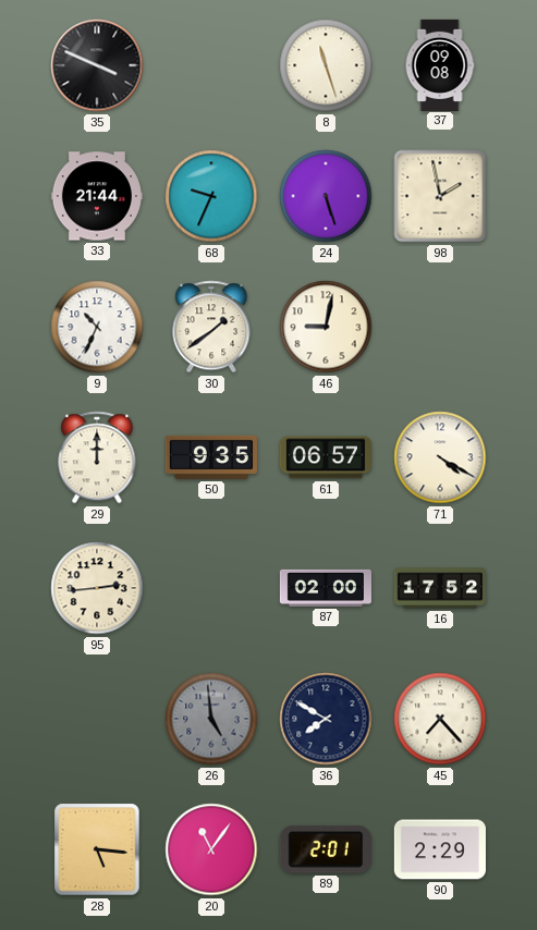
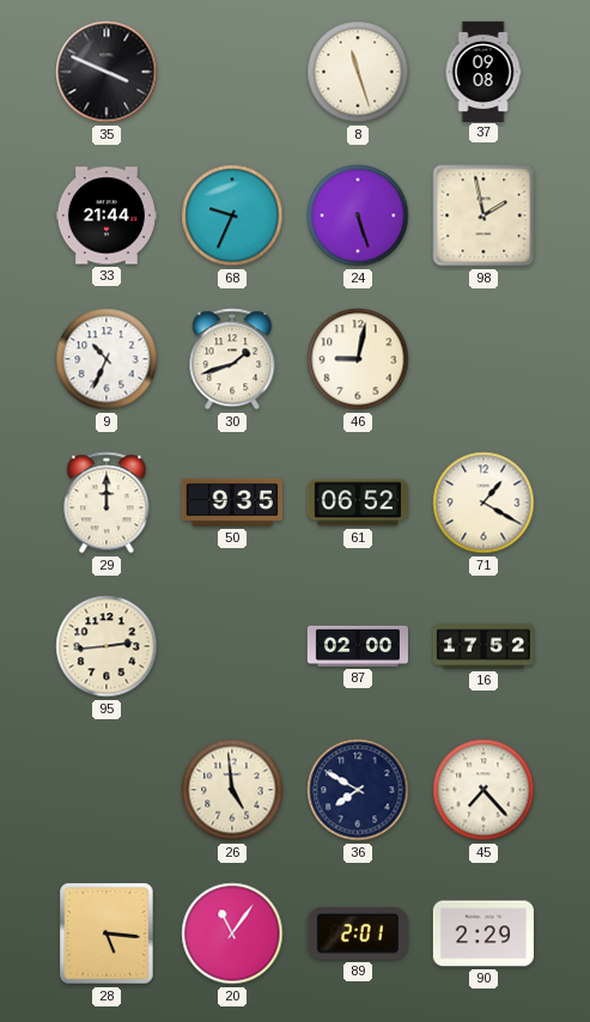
30: 1:39 -> 1:42 (232, 359)
61: 06:57 -> 06:52 (358, 503)
71: 4:20 -> 1:20 (483, 503)
26 dial: grey -> cream (232, 790)
